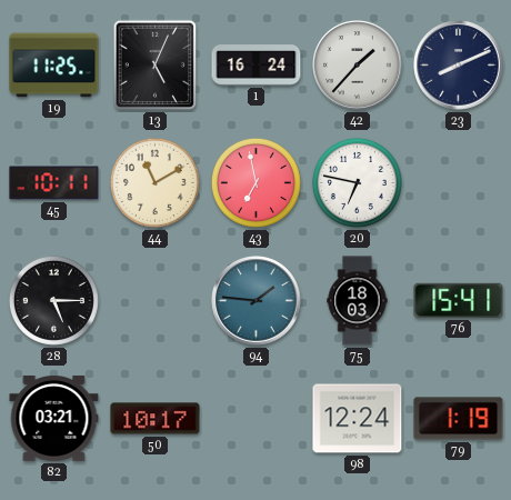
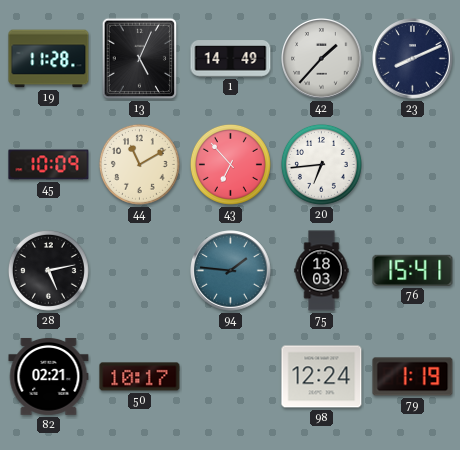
19: 11:25 -> 11:28 (49, 59)
1: 16:24 -> 14:49 (231, 59)
45: 10:11 -> 10:09 (49, 165)
43: 6:58 -> 6:53 (230, 164)
20: 6:47 -> 6:44 (321, 164)
28: 5:15 -> 5:13 (48, 270)
82: 03:21 -> 02:21 (49, 376)
